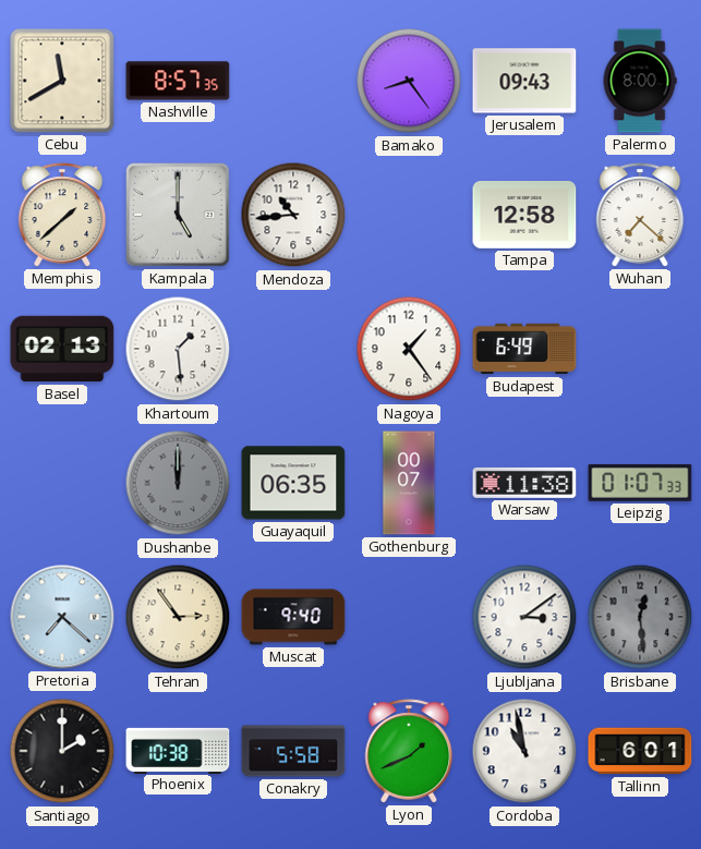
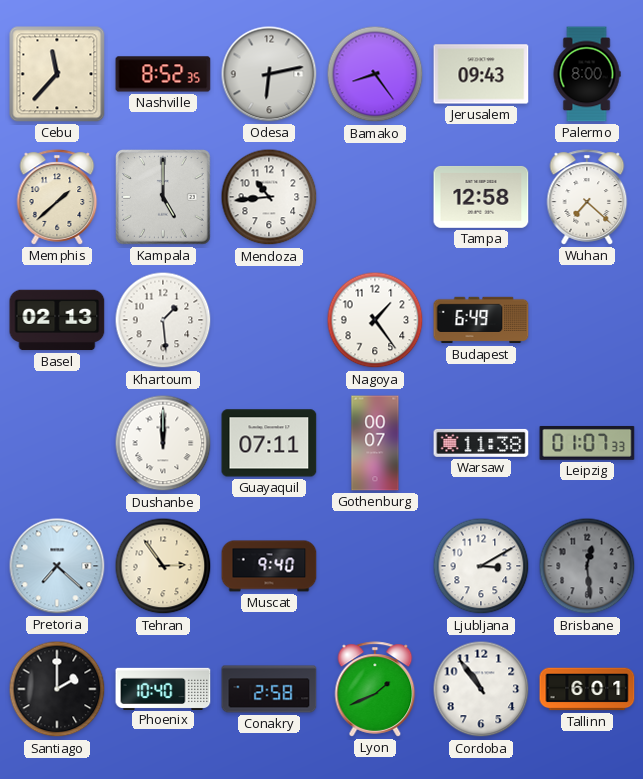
Cebu: 11:40 -> 11:37 (57, 74)
Nashville: 8:57 -> 8:52 (163, 74)
Odesa: none -> 6:13 (269, 74)
Dushanbe dial: grey -> white (163, 443)
Guayaquil: 06:35 -> 07:11 (269, 443)
Ljubljana: 3:09 -> 3:10 (481, 566)
Phoenix: 10:38 -> 10:40 (163, 688)
Conakry: 5:58 -> 2:58 (269, 689)
Cordoba: 10:58 -> 10:54 (481, 689)
